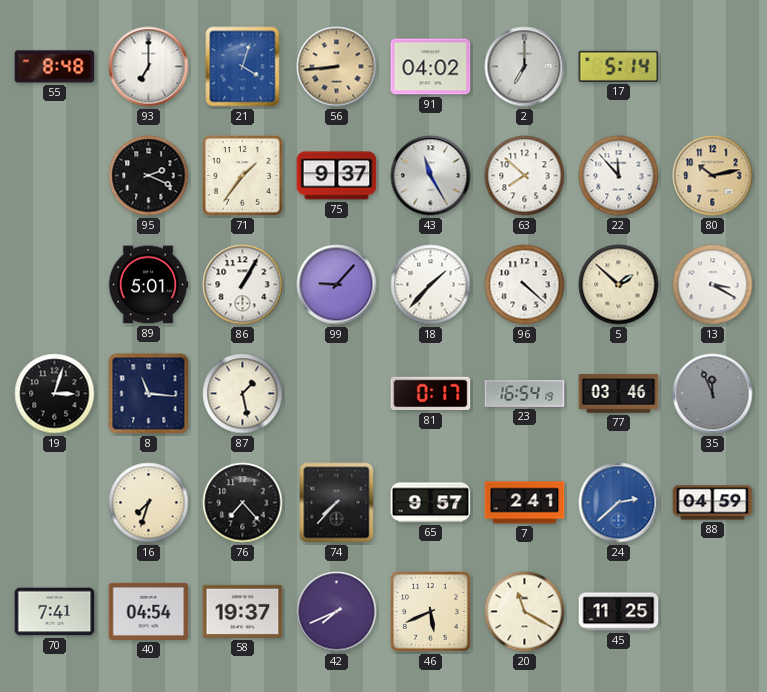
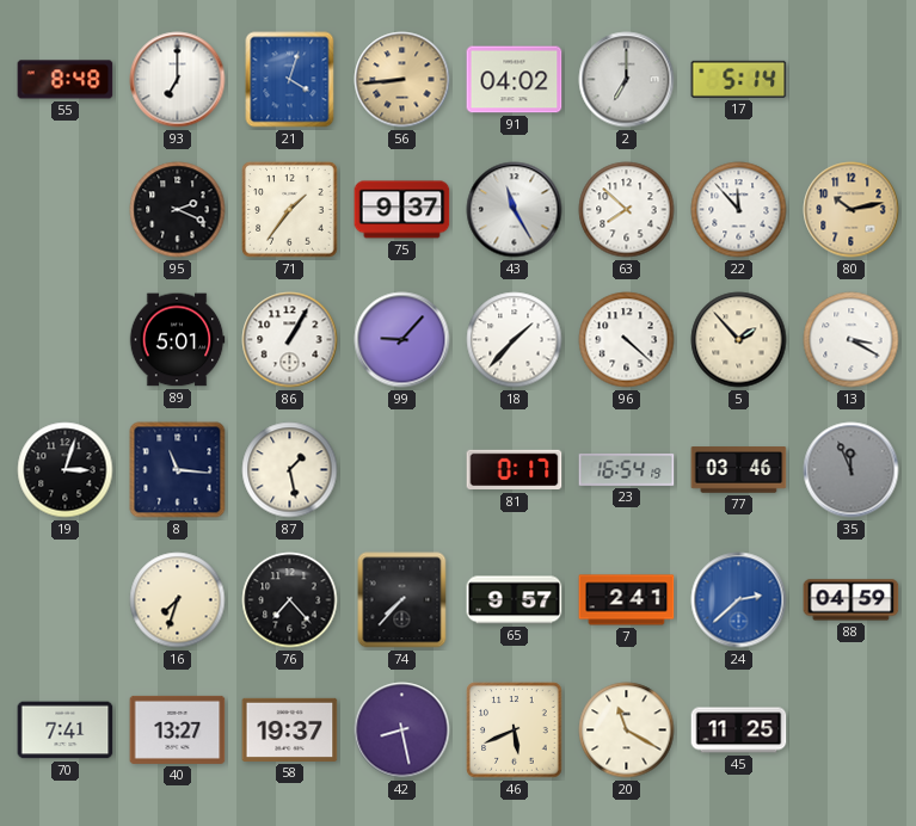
5: 1:52 -> 1:53 (739, 340)
40: 04:54 -> 13:27 (178, 729)
42: 7:41 -> 8:28 (402, 731)
